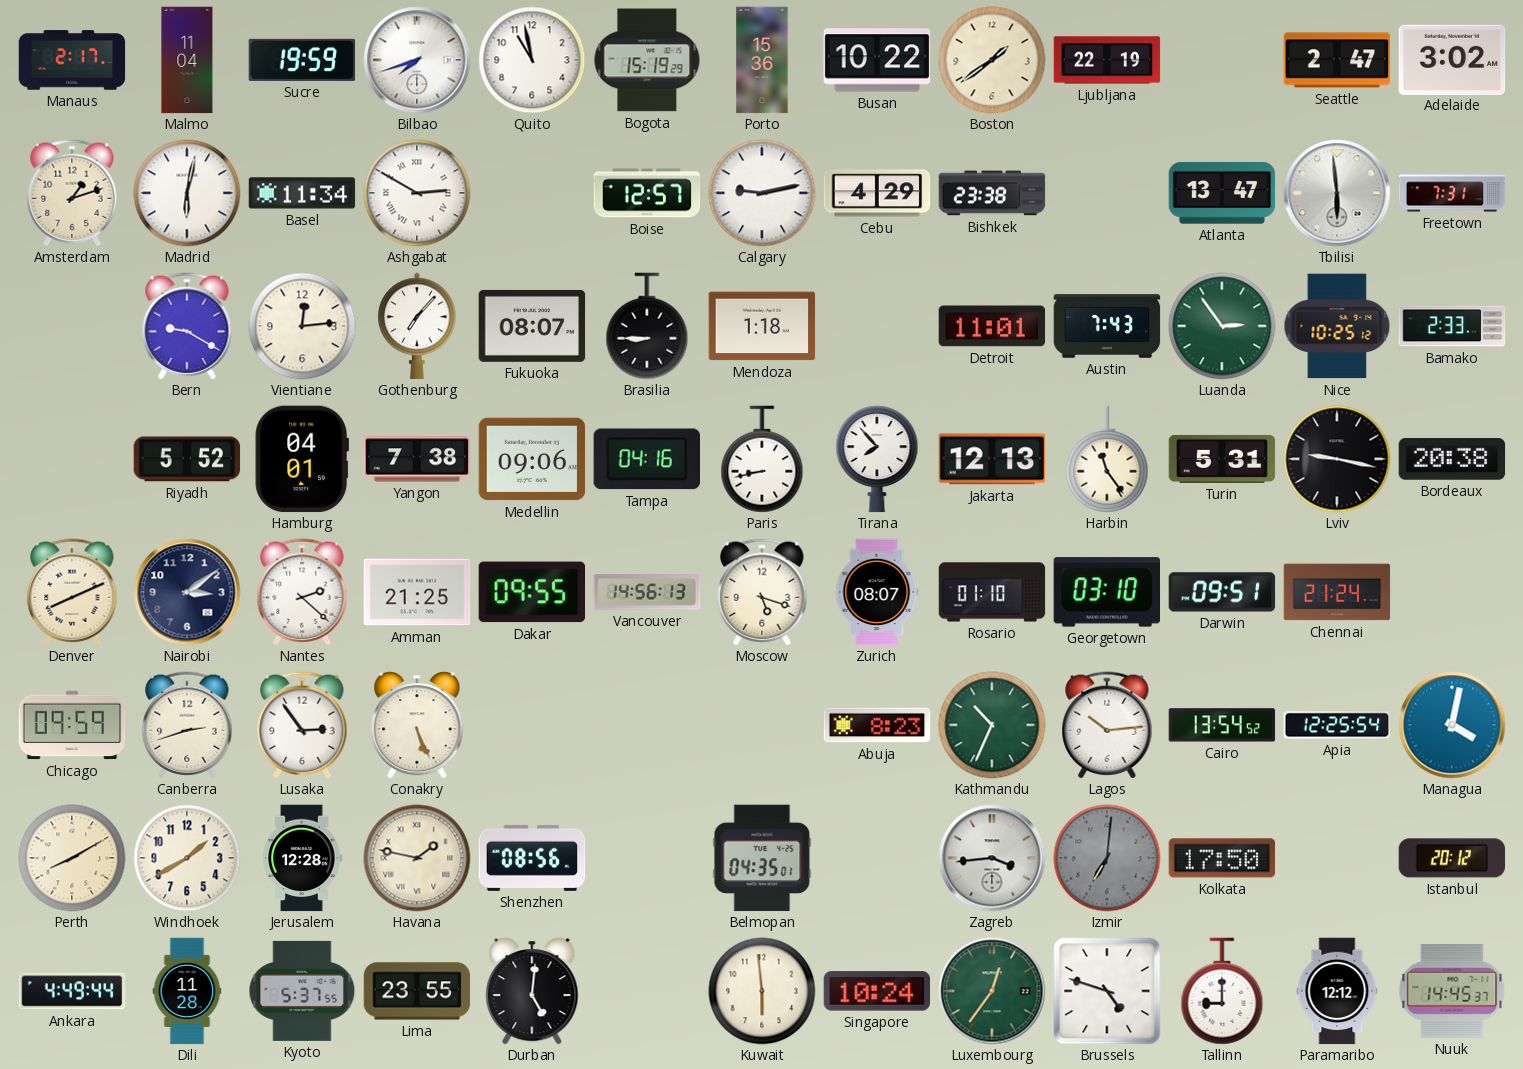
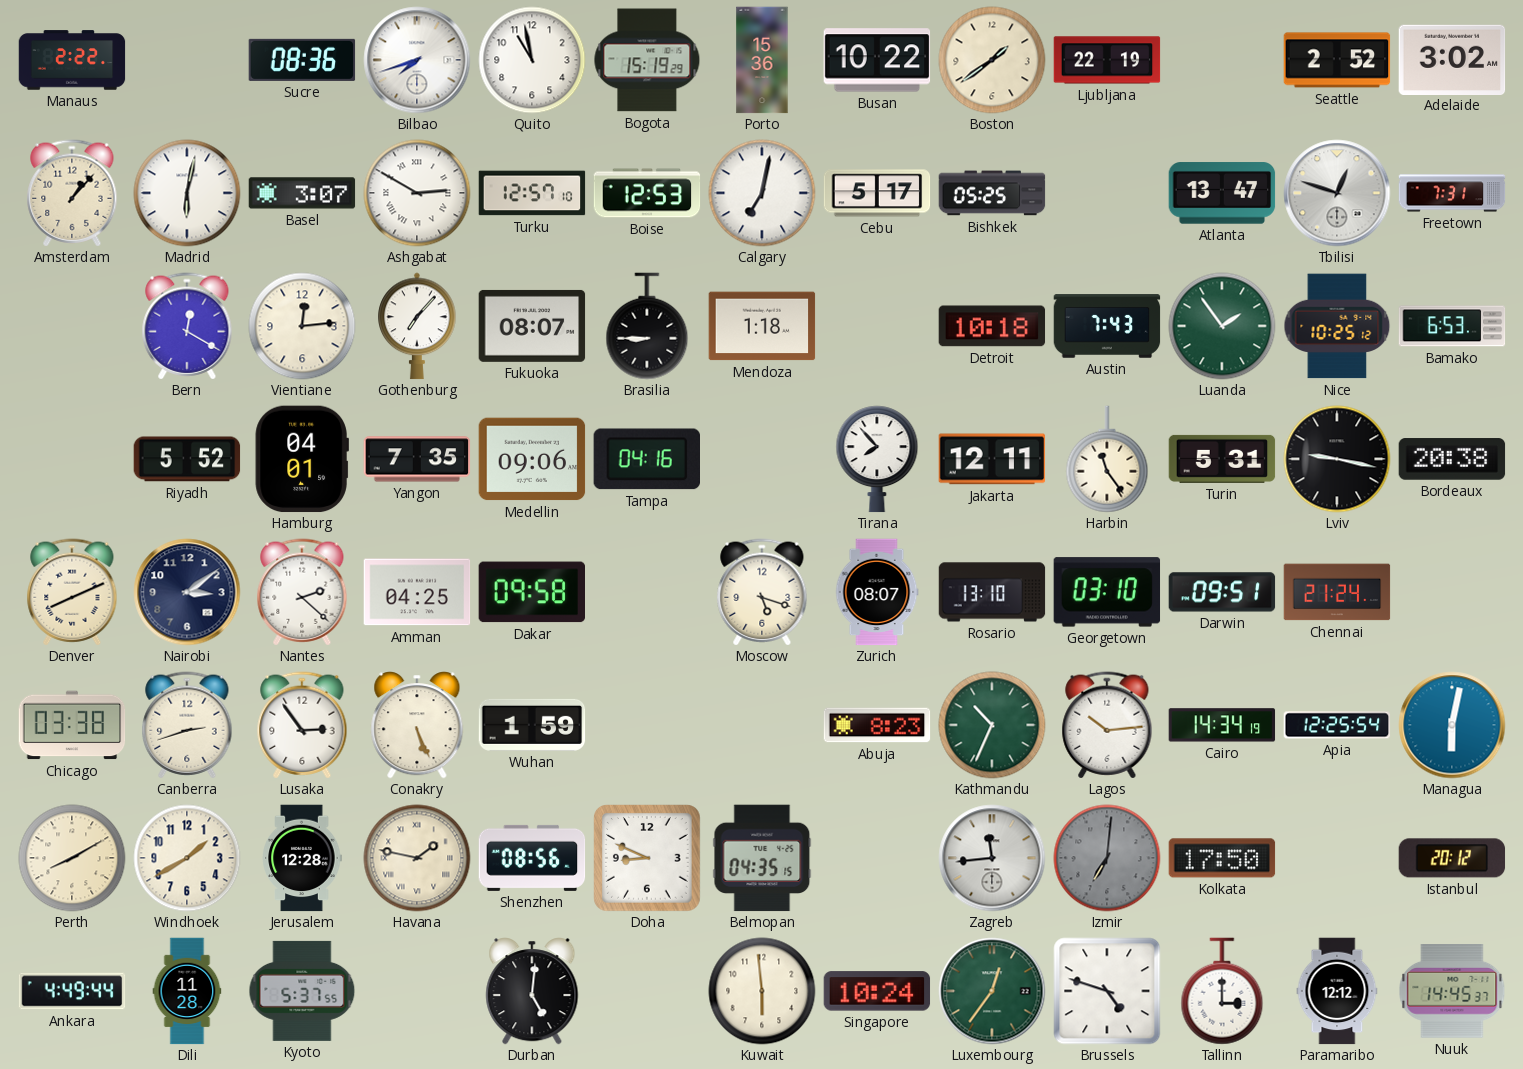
Manaus: 2:17 -> 2:22 (72, 60)
Malmo: 11:04 -> none (187, 60)
Sucre: 19:59 -> 08:36 (302, 60)
Seattle: 2:47 -> 2:52 (1337, 60)
Amsterdam: 1:12 -> 1:07 (72, 193)
Basel: 11:34 -> 3:07 (302, 193)
Turku: none -> 12:57 (532, 193)
Boise: 12:57 -> 12:53 (647, 193)
Calgary: 9:13 -> 7:02 (762, 193)
Cebu: 4:29 -> 5:17 (877, 193)
Bishkek: 23:38 -> 05:25 (992, 193)
Tbilisi: 5:59 -> 12:48 (1337, 193)
Bern: 9:20 -> 12:20 (187, 326)
Detroit: 11:01 -> 10:18 (992, 326)
Luanda: 2:54 -> 1:54 (1222, 326)
Bamako: 2:33 -> 6:53 (1452, 326)
Yangon: 7:38 -> 7:35 (417, 459)
Paris: 8:43 -> none (762, 459)
Jakarta: 12:13 -> 12:11 (992, 459)
Amman: 21:25 -> 04:25 (417, 592)
Dakar: 09:55 -> 09:58 (532, 592)
Vancouver: 14:56 -> none (647, 592)
Rosario: 01:10 -> 13:10 (992, 592)
Chicago: 09:59 -> 03:38 (72, 725)
Wuhan: none -> 1:59 (532, 725)
Cairo: 13:54 -> 14:34 (1222, 725)
Managua: 4:02 -> 6:02 (1452, 725)
Doha: none -> 8:49 (648, 859)
Belmopan: 04:35:01 -> 04:35:15 (762, 858)
Zagreb: 3:44 -> 11:44 (992, 858)
Lima: 23:55 -> none (417, 991)
Tallinn: 9:00 -> 3:00 (1222, 991)
